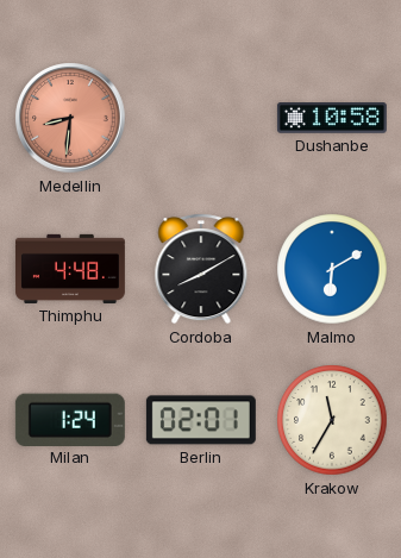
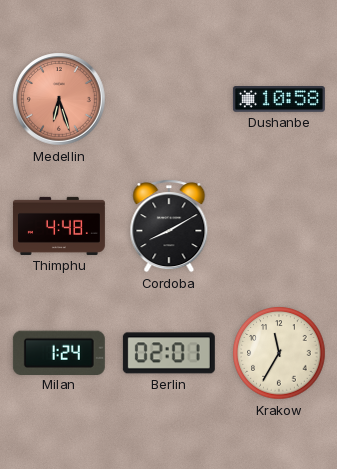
Medellin: 8:31 -> 6:27 (59, 99)
Malmo: 6:10 -> none (332, 269)
